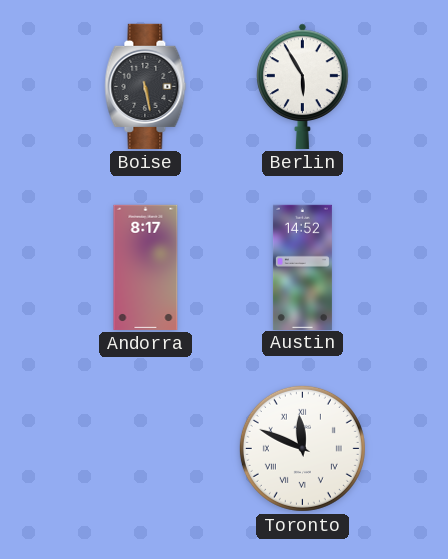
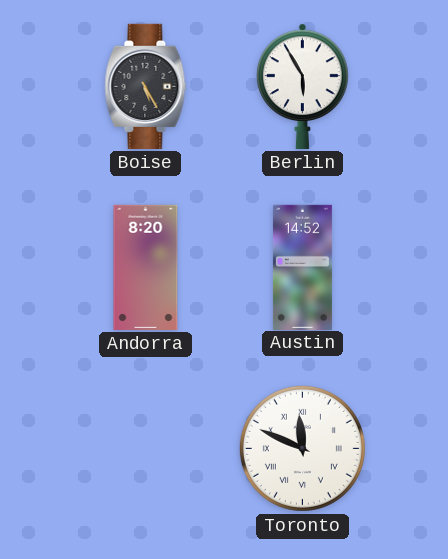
Boise: 5:28 -> 5:25 (146, 86)
Andorra: 8:17 -> 8:20 (146, 267)
